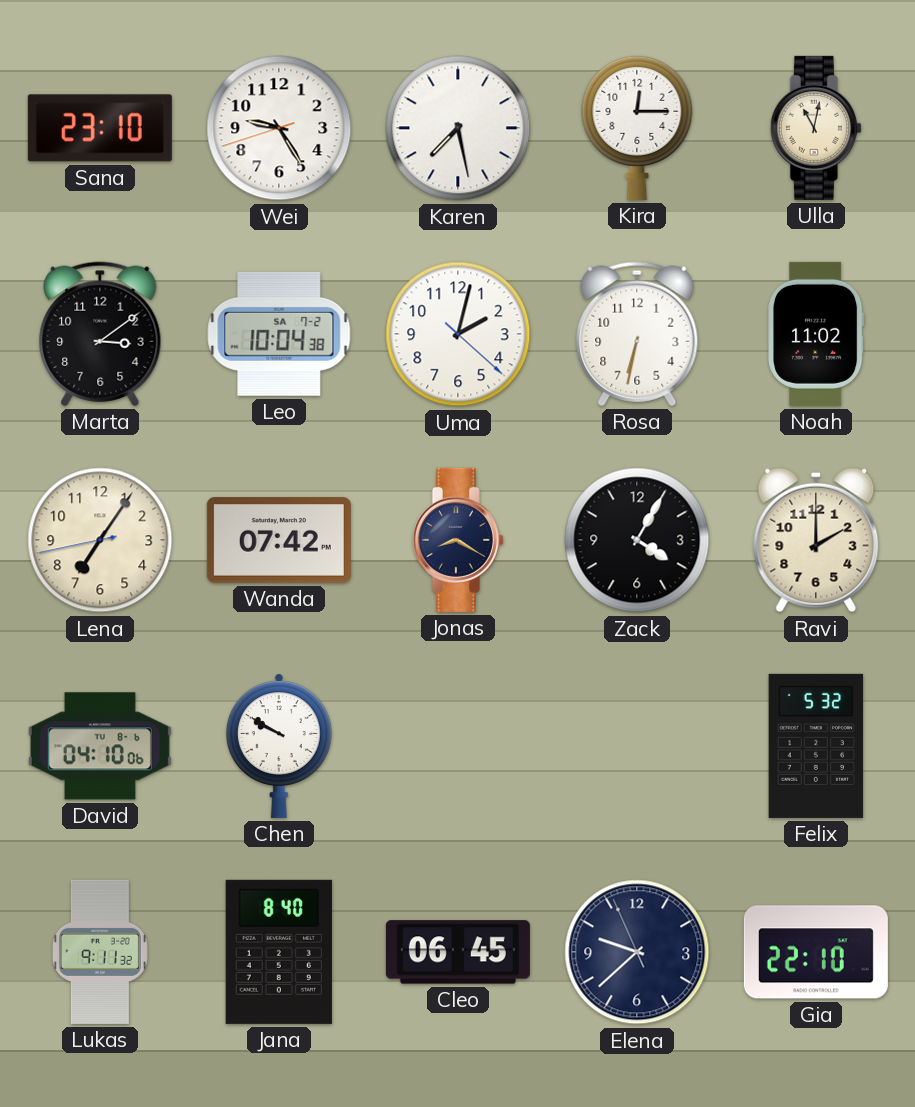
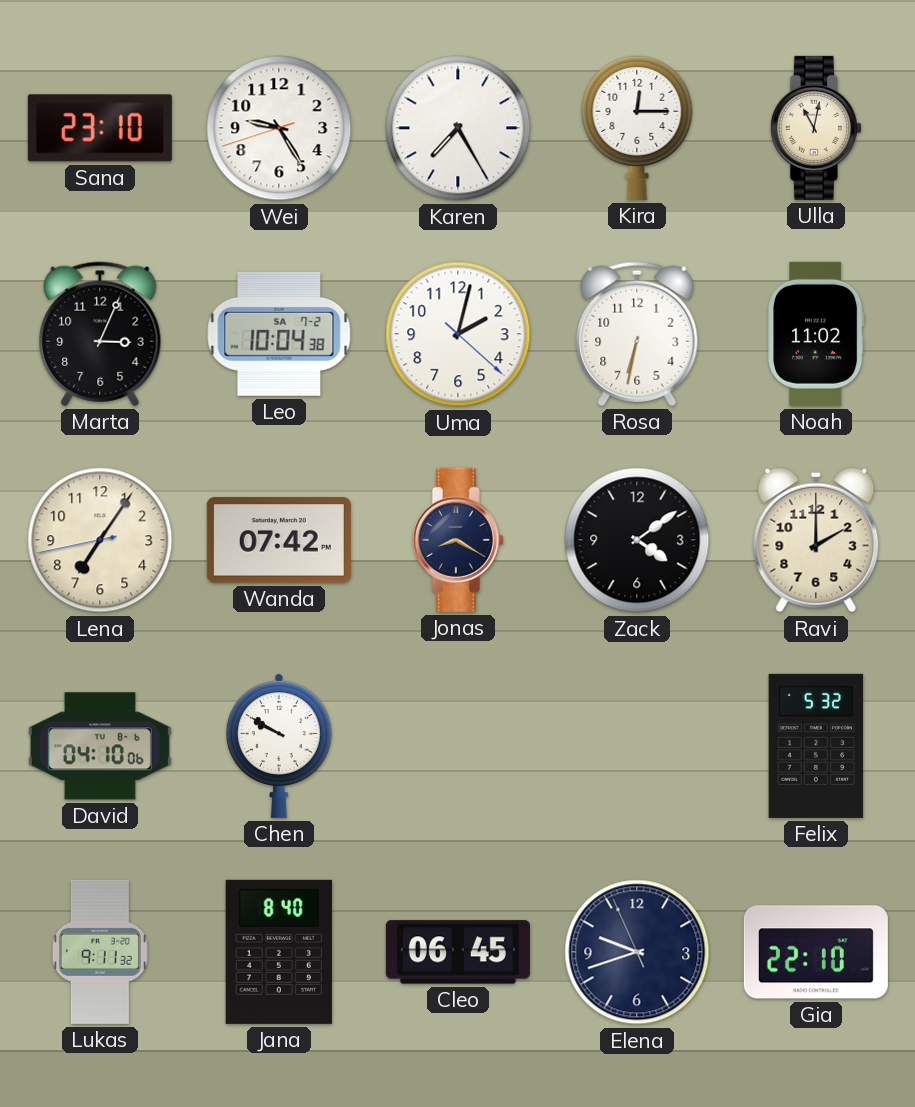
Karen: 7:28 -> 7:25 (458, 128)
Marta: 3:09 -> 3:04 (100, 334)
Zack: 4:05 -> 4:09 (637, 540)
Elena: 9:37 -> 9:41 (637, 952)
